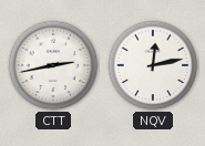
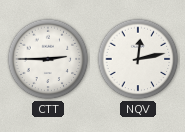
CTT: 2:43 -> 2:45 (48, 59)
